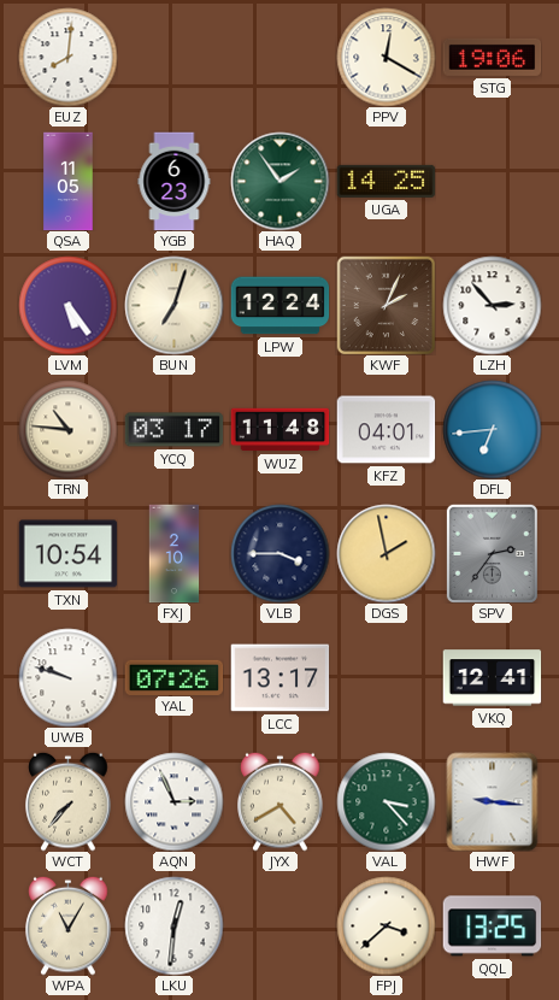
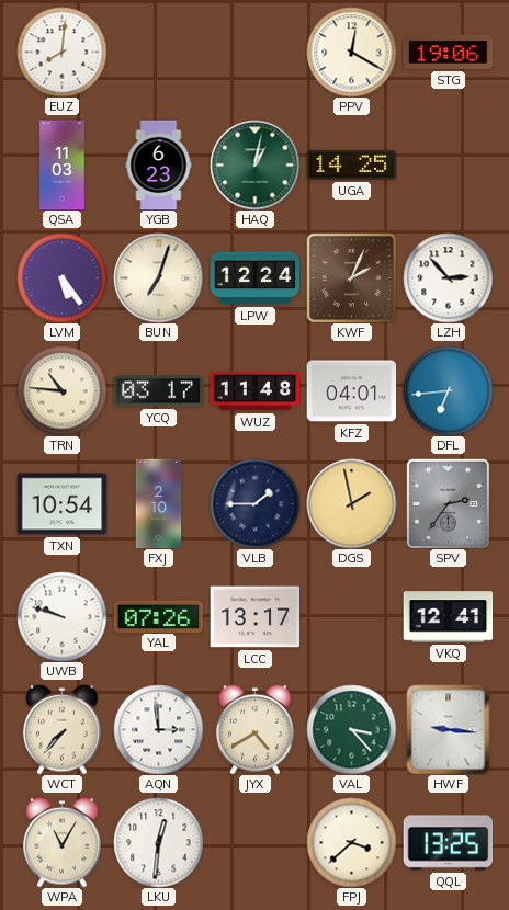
QSA: 11:05 -> 11:03 (63, 164)
HAQ: 1:54 -> 1:02 (255, 164)
VLB: 3:45 -> 1:45 (255, 503)
AQN: 2:56 -> 2:59 (158, 729)
